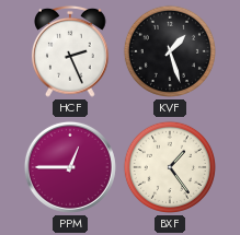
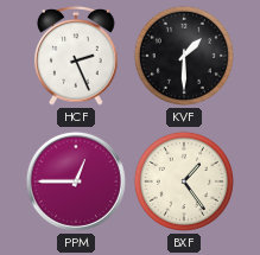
KVF: 1:27 -> 1:30 (184, 56)
